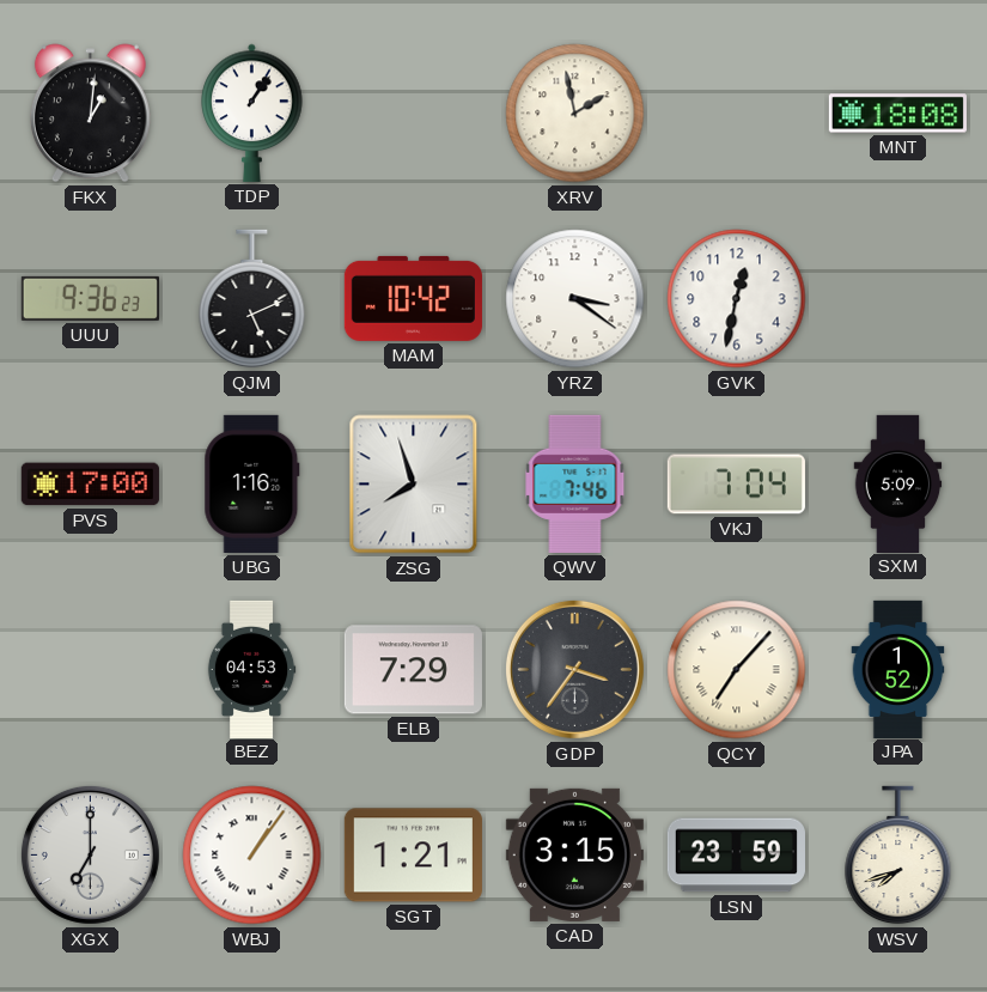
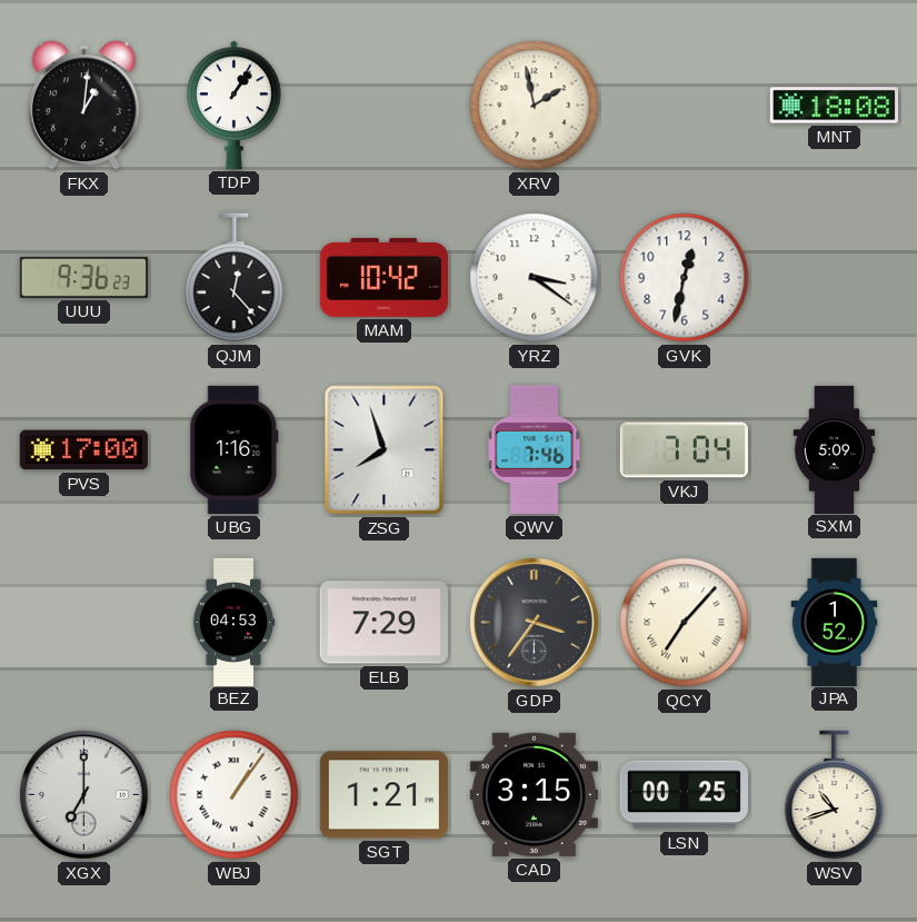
QJM: 5:11 -> 12:23 (235, 278)
LSN: 23:59 -> 00:25 (684, 795)
WSV: 7:42 -> 10:42 (835, 795)
